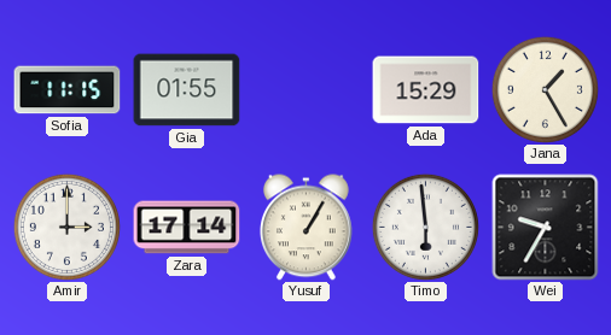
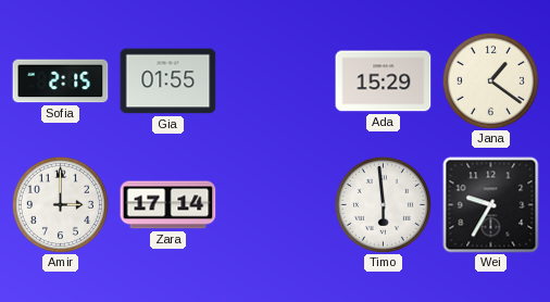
Sofia: 11:15 -> 2:15 (61, 81)
Jana: 1:25 -> 1:21 (490, 80)
Yusuf: 1:05 -> none (307, 228)
